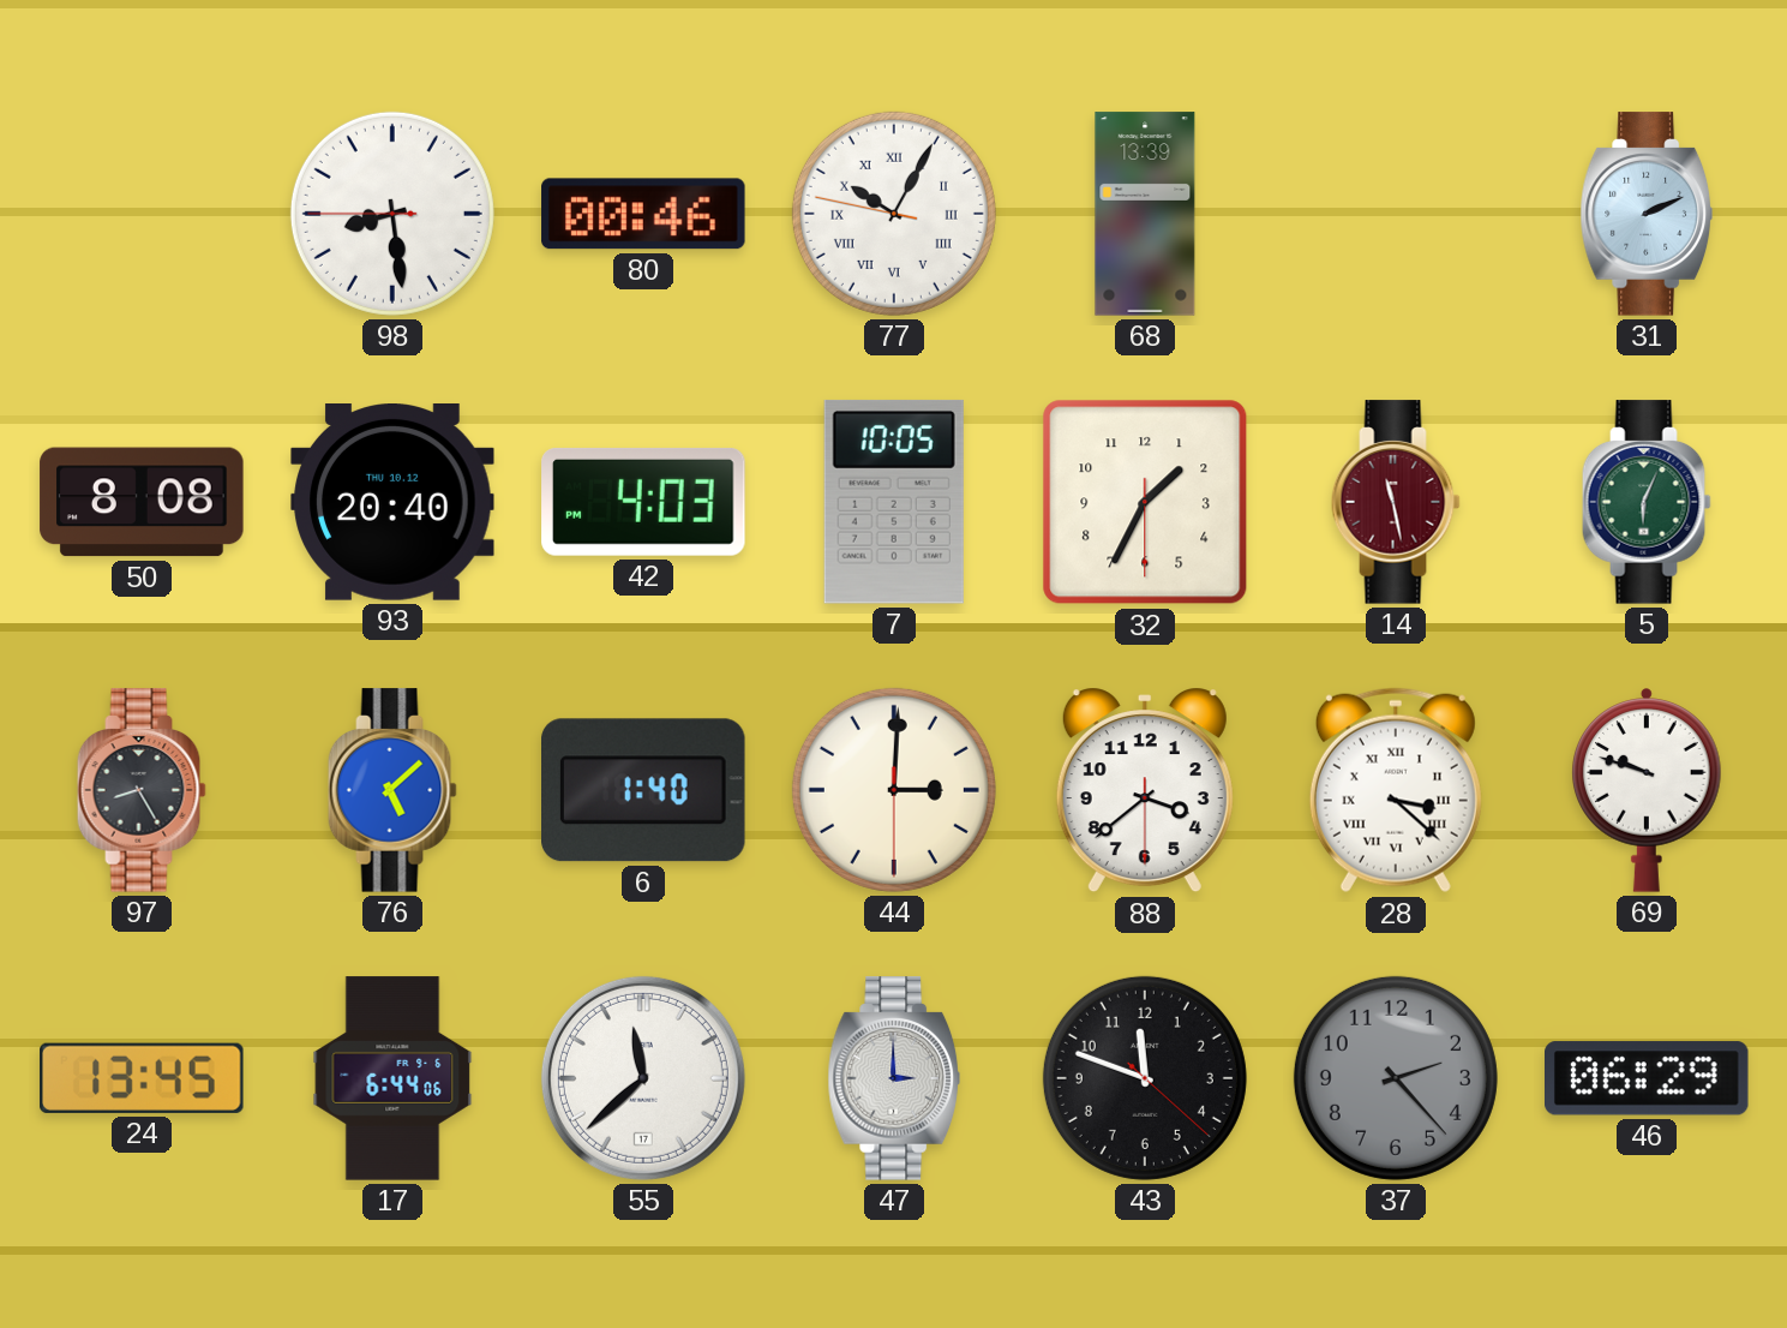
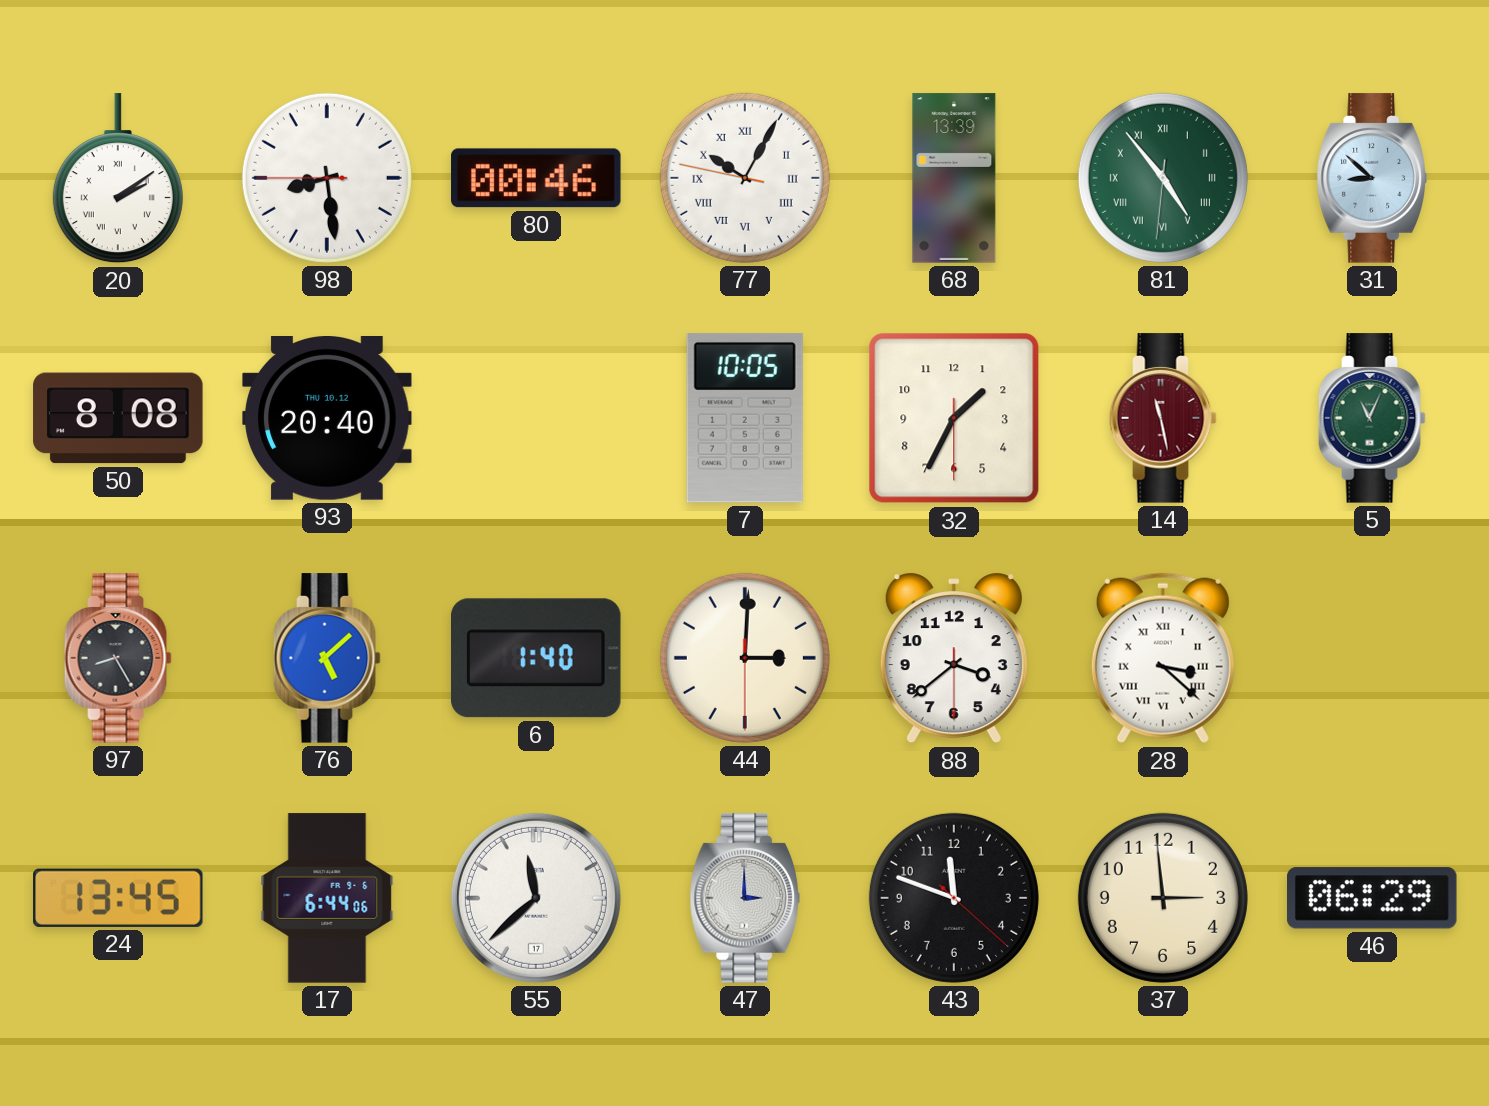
20: none -> 2:09 (118, 179)
81: none -> 4:53 (1163, 178)
31: 2:11 -> 8:52 (1371, 178)
42: 4:03 -> none (643, 502)
5: 6:04 -> 11:04 (1372, 418)
69: 9:48 -> none (1648, 790)
37: 2:23 -> 2:59 (1163, 898)
37 dial: grey -> cream (1163, 898)
